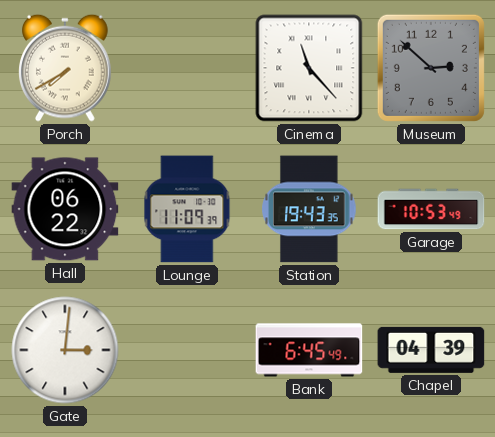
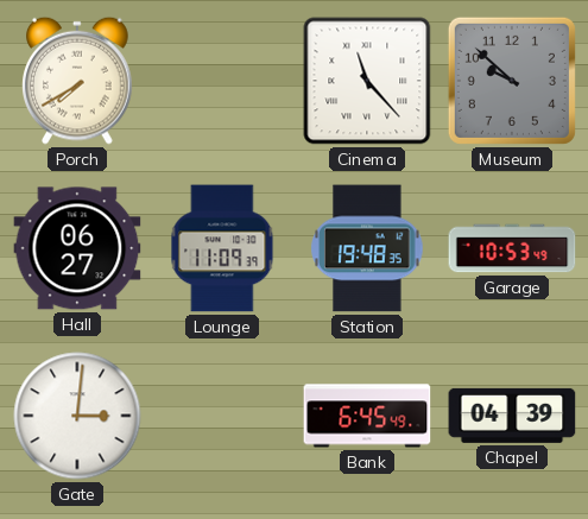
Museum: 2:52 -> 9:52 (512, 81)
Hall: 06:22 -> 06:27 (77, 248)
Station: 19:43 -> 19:48 (367, 248)
